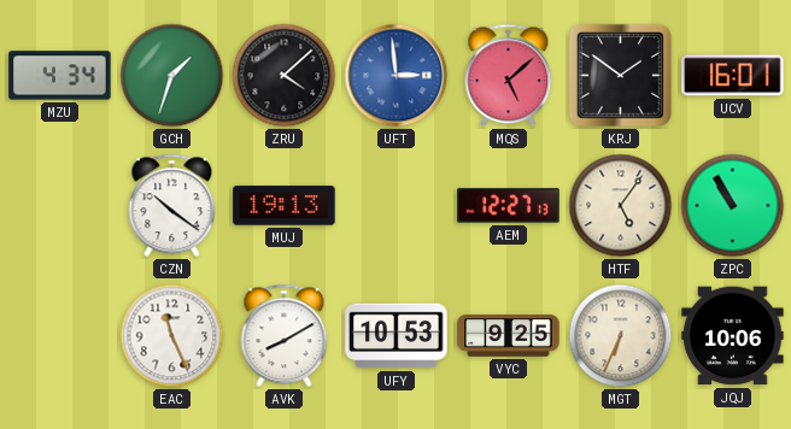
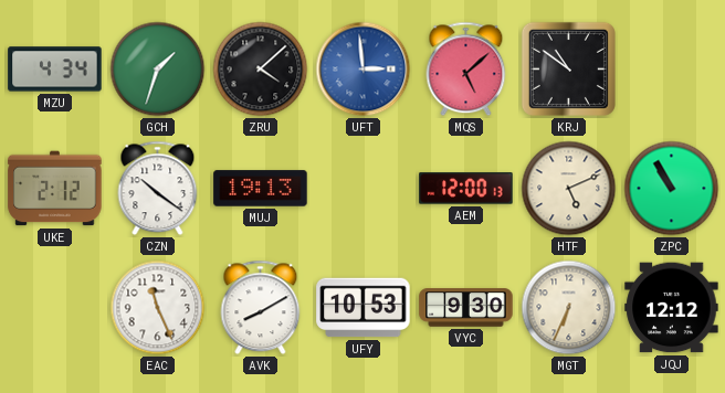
KRJ: 1:51 -> 10:51 (568, 68)
UCV: 16:01 -> none (733, 76)
UKE: none -> 2:12 (55, 189)
AEM: 12:27 -> 12:00 (466, 189)
HTF: 5:06 -> 5:11 (569, 189)
VYC: 9:25 -> 9:30 (466, 308)
JQJ: 10:06 -> 12:12 (672, 308)
